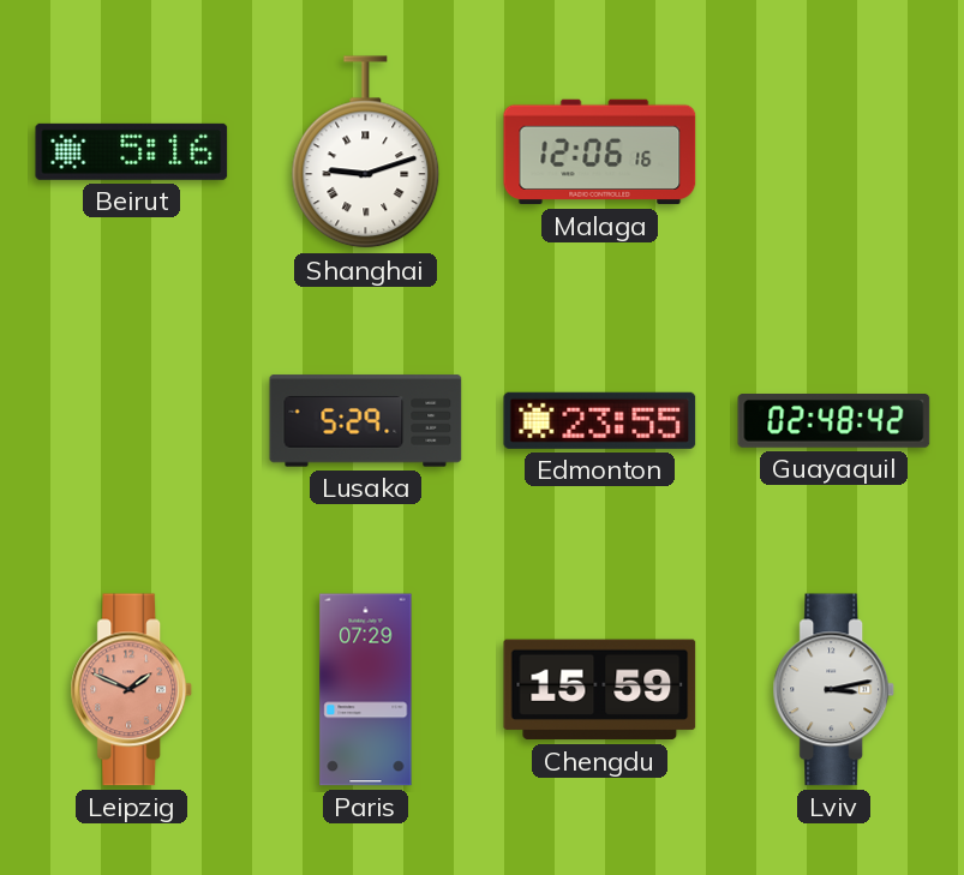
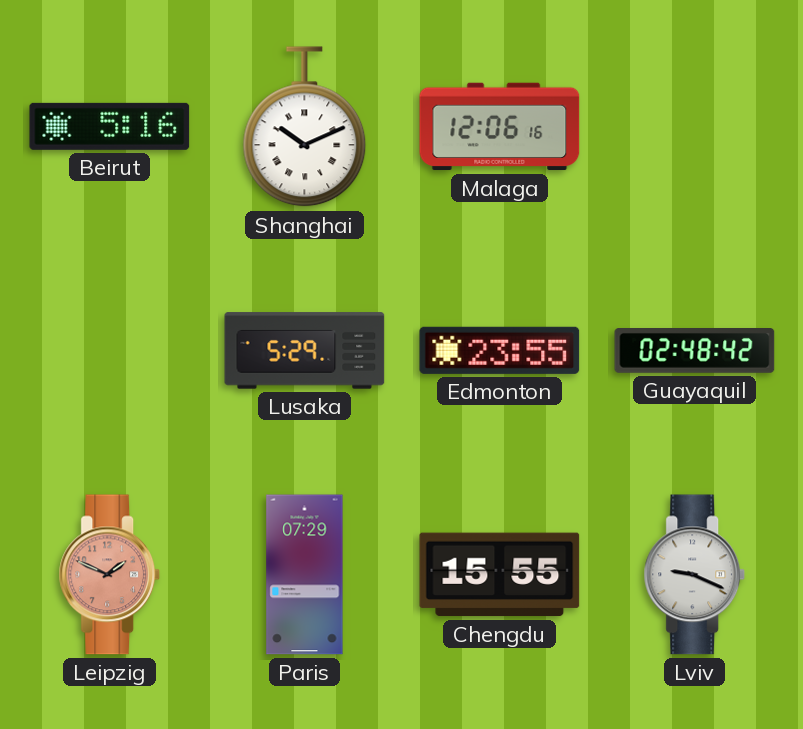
Shanghai: 9:12 -> 10:11 (305, 127)
Chengdu: 15:59 -> 15:55 (500, 575)
Lviv: 3:13 -> 9:19 (695, 575)
